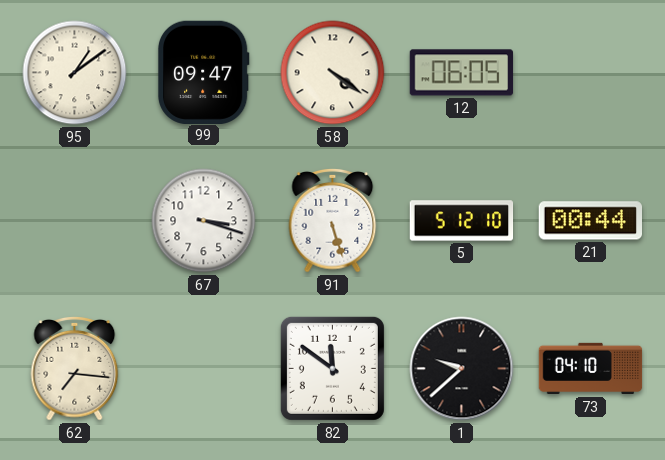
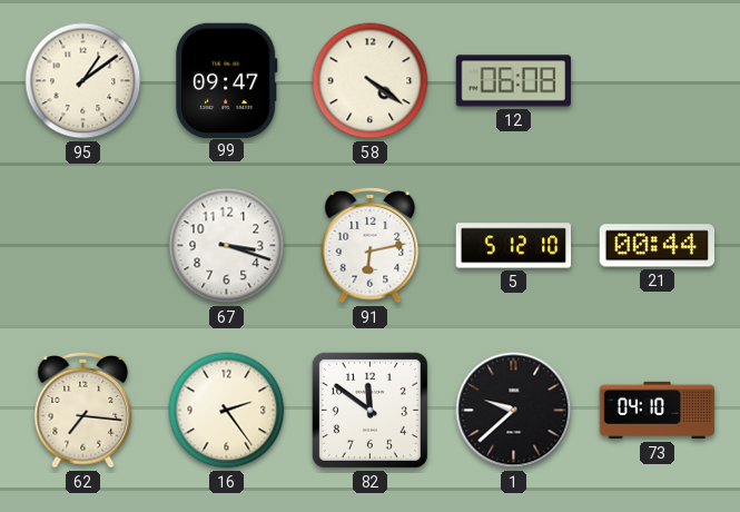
12: 06:05 -> 06:08 (514, 81)
91: 5:27 -> 6:13 (371, 245)
16: none -> 2:24 (227, 411)
